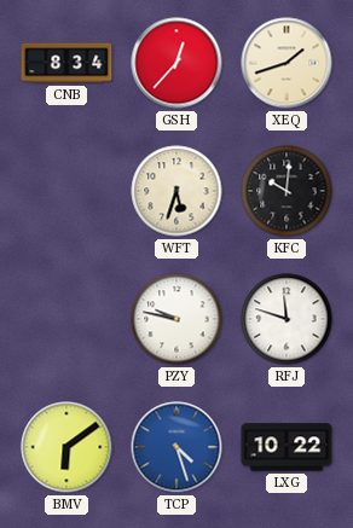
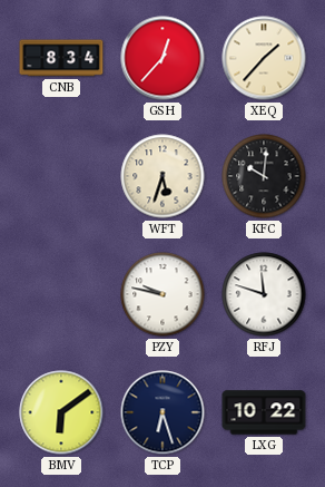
XEQ: 1:42 -> 1:37 (264, 58)
TCP: 4:27 -> 6:27 (162, 412)
TCP dial: blue -> navy (162, 412)
